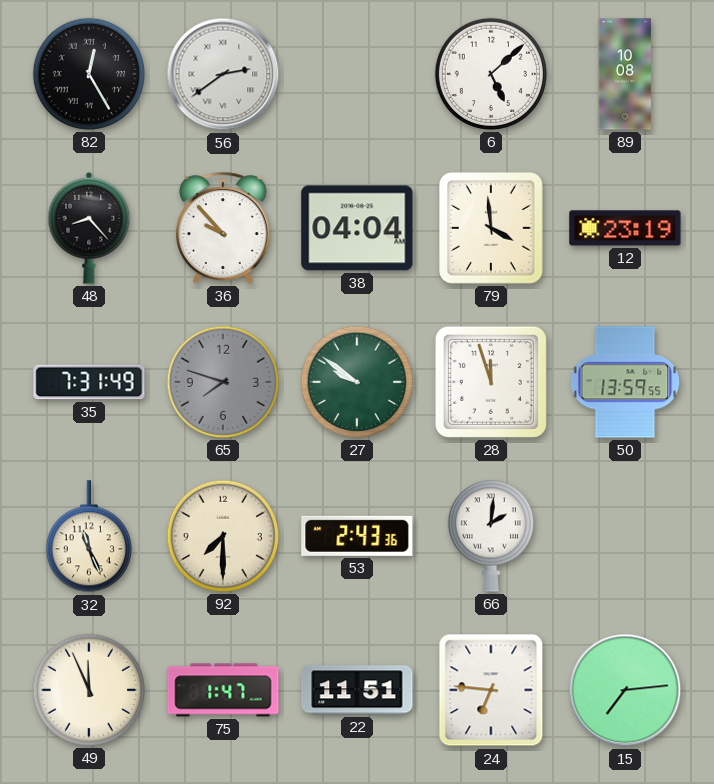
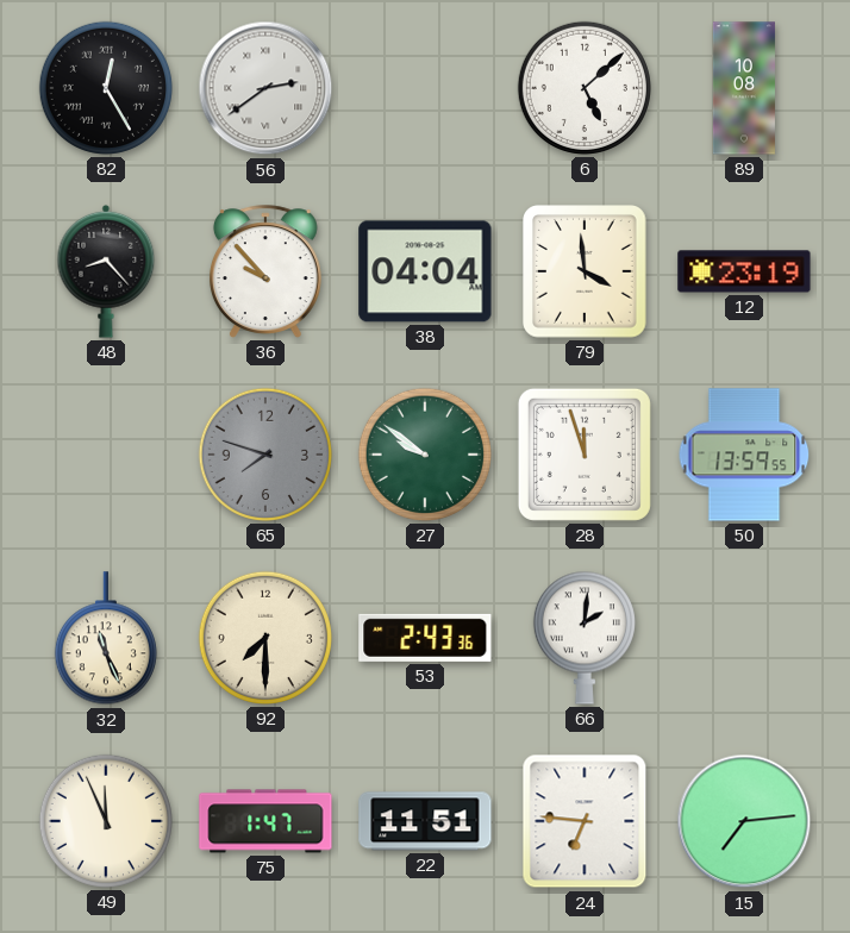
35: 7:31 -> none (89, 382)
